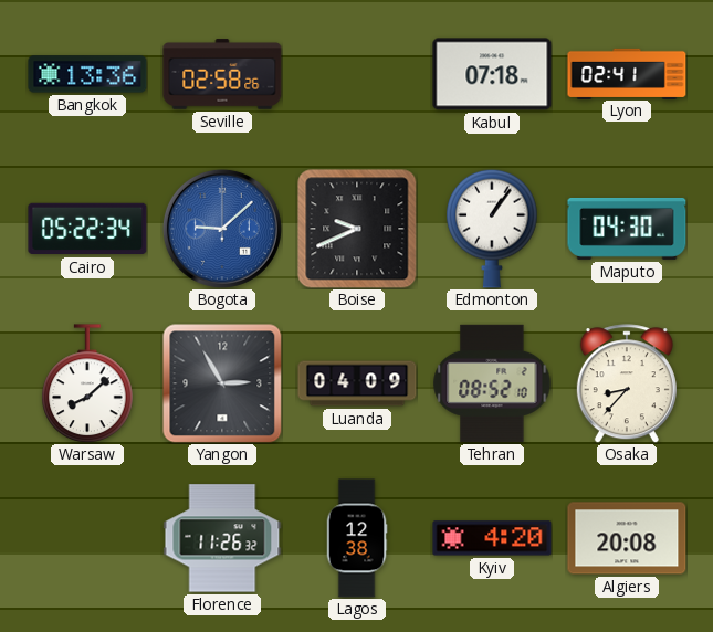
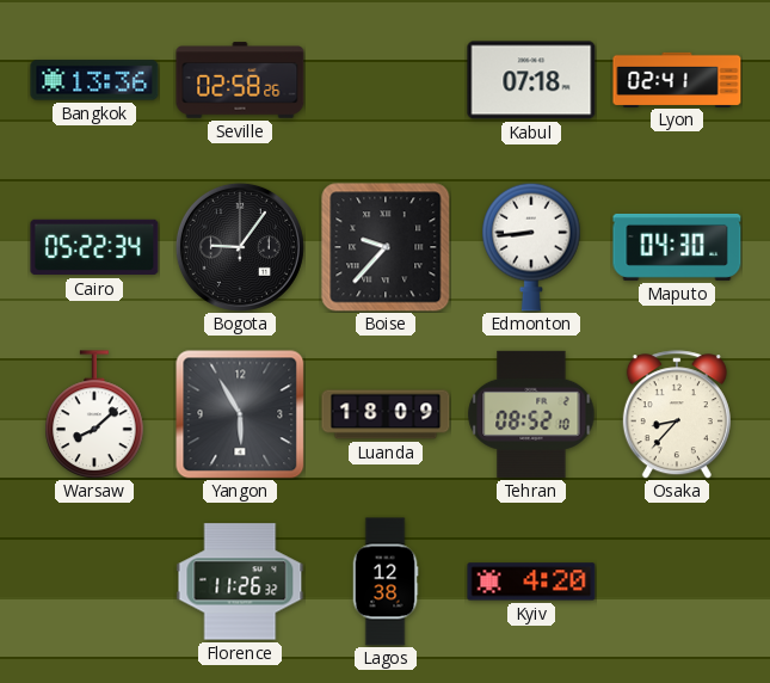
Bogota: 9:08 -> 9:06 (240, 247)
Bogota dial: blue -> black (240, 247)
Boise: 9:41 -> 9:37 (386, 247)
Edmonton: 1:06 -> 8:44 (531, 247)
Yangon: 2:55 -> 5:55 (240, 414)
Luanda: 04:09 -> 18:09 (386, 414)
Algiers: 20:08 -> none (627, 538)
